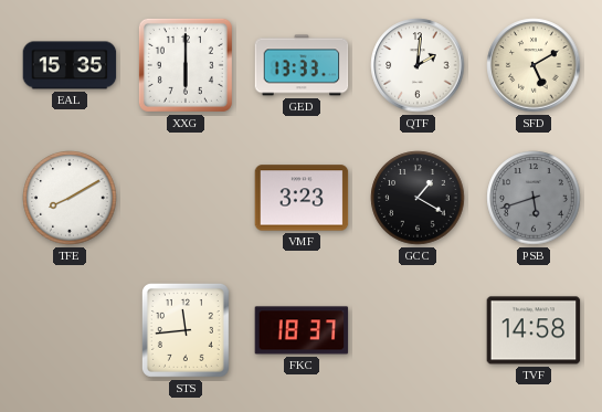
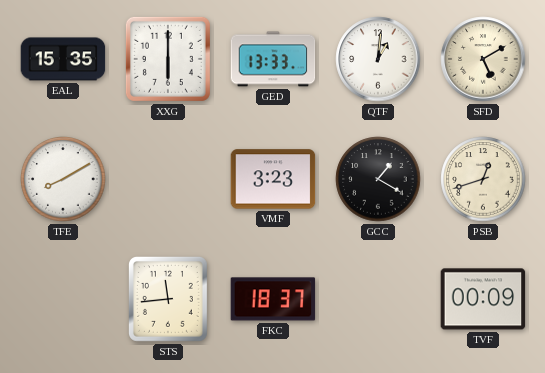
QTF: 2:01 -> 1:01 (378, 59)
PSB: 5:42 -> 12:42 (483, 179)
PSB dial: grey -> cream (483, 179)
TVF: 14:58 -> 00:09 (483, 299)
